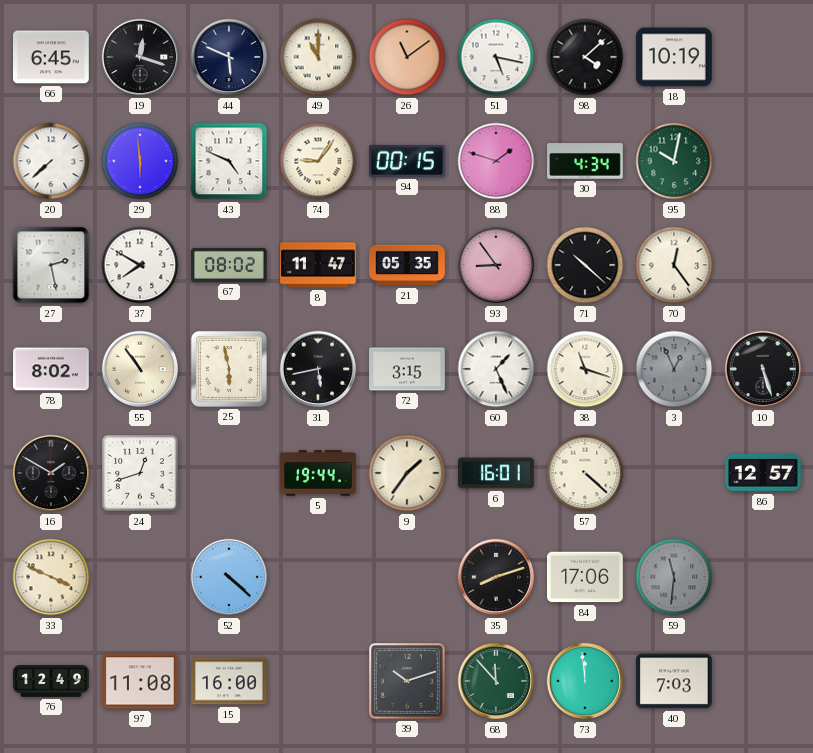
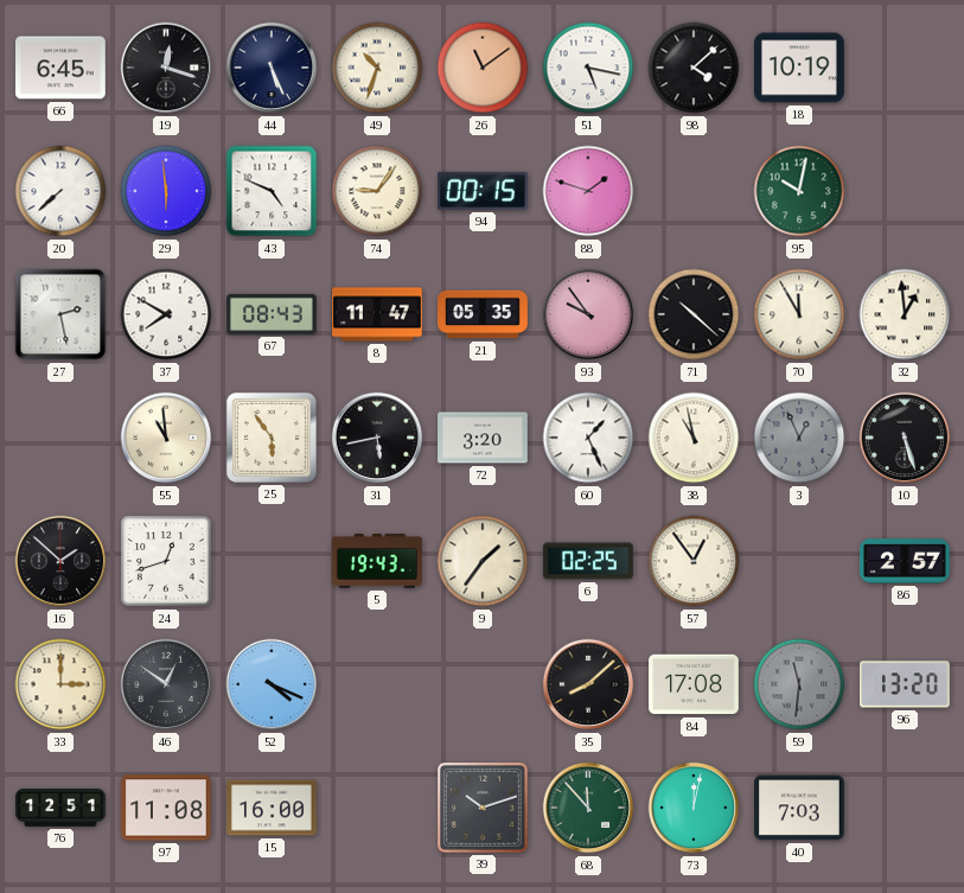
44: 5:49 -> 5:26 (272, 68)
49: 11:00 -> 10:33 (377, 68)
30: 4:34 -> none (585, 161)
67: 08:02 -> 08:43 (272, 314)
93: 8:54 -> 9:54 (588, 314)
70: 12:24 -> 11:55 (799, 314)
32: none -> 12:59 (905, 314)
78: 8:02 -> none (52, 369)
55: 10:54 -> 10:59 (166, 438)
25: 5:58 -> 5:54 (272, 438)
72: 3:15 -> 3:20 (483, 438)
38: 11:18 -> 10:58 (694, 438)
16: 1:50 -> 1:52 (60, 561)
5: 19:44 -> 19:43 (378, 561)
6: 16:01 -> 02:25 (588, 561)
57: 4:22 -> 12:54 (694, 561)
86: 12:57 -> 2:57 (906, 561)
33: 3:49 -> 3:00 (60, 684)
46: none -> 12:51 (166, 684)
52: 4:22 -> 4:19 (272, 684)
35: 8:12 -> 8:08 (588, 684)
84: 17:06 -> 17:08 (694, 684)
96: none -> 13:20 (906, 684)
76: 12:49 -> 12:51 (60, 809)
73: 11:59 -> 12:02 (694, 808)
